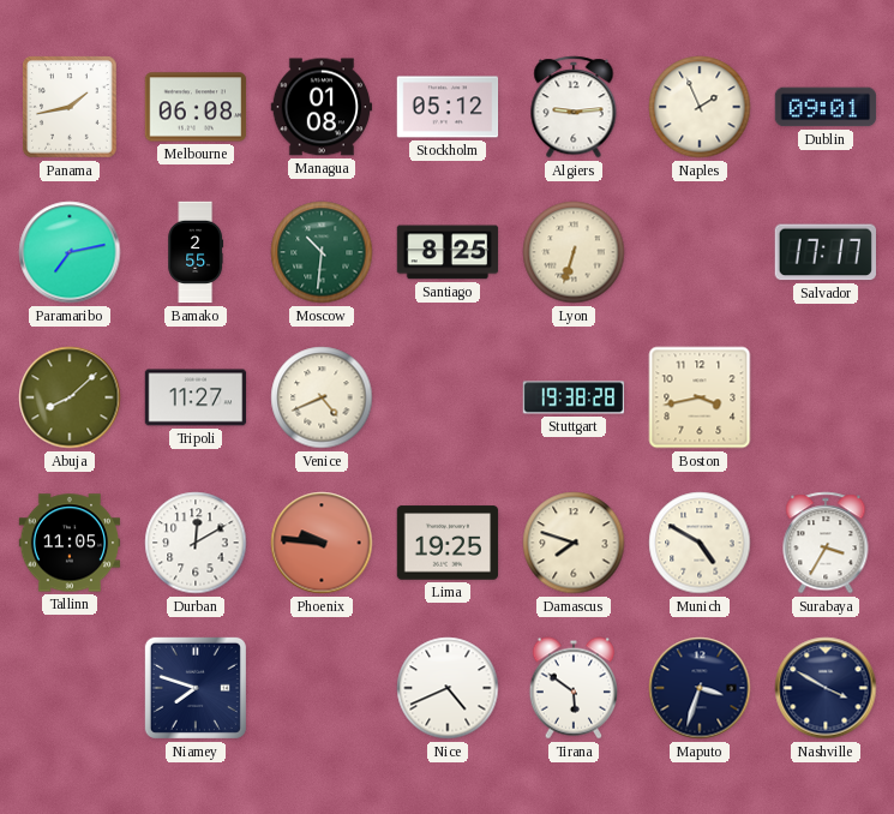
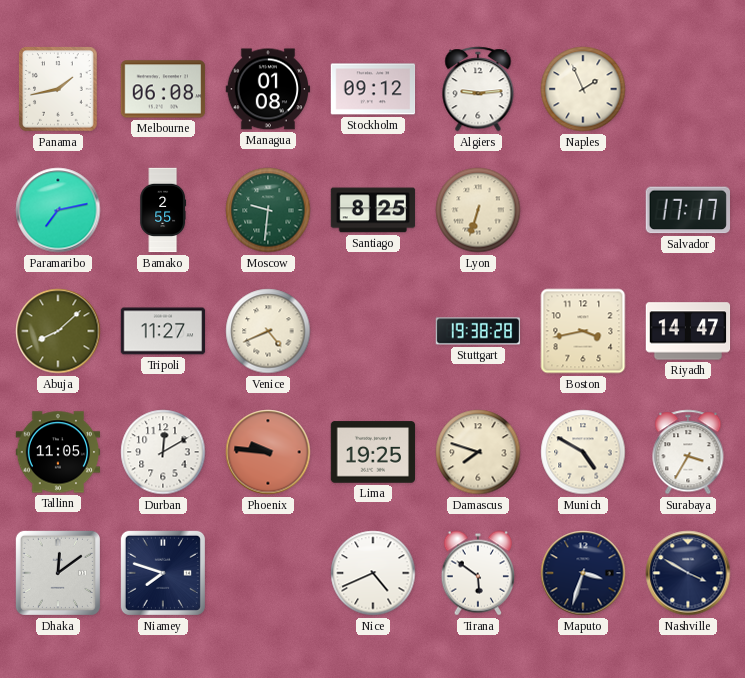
Stockholm: 05:12 -> 09:12 (373, 89)
Dublin: 09:01 -> none (826, 107)
Moscow: 10:31 -> 9:31 (268, 210)
Riyadh: none -> 14:47 (688, 331)
Dhaka: none -> 12:09 (58, 573)
